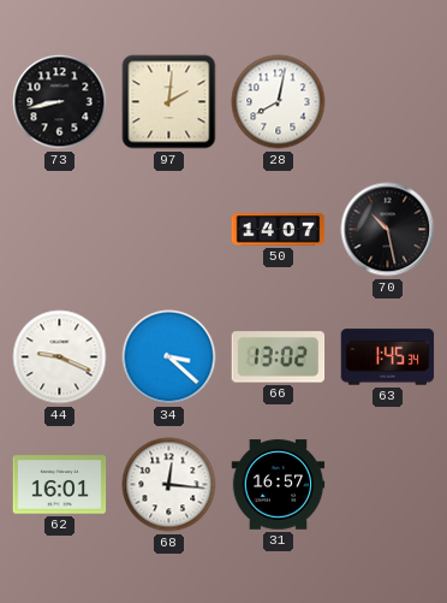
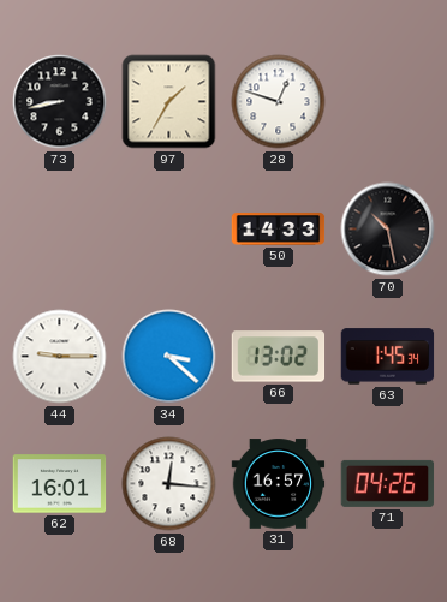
97: 2:01 -> 1:35 (169, 102)
28: 8:02 -> 12:48 (279, 102)
50: 14:07 -> 14:33 (279, 230)
44: 9:19 -> 9:15 (60, 357)
71: none -> 04:26 (388, 483)
